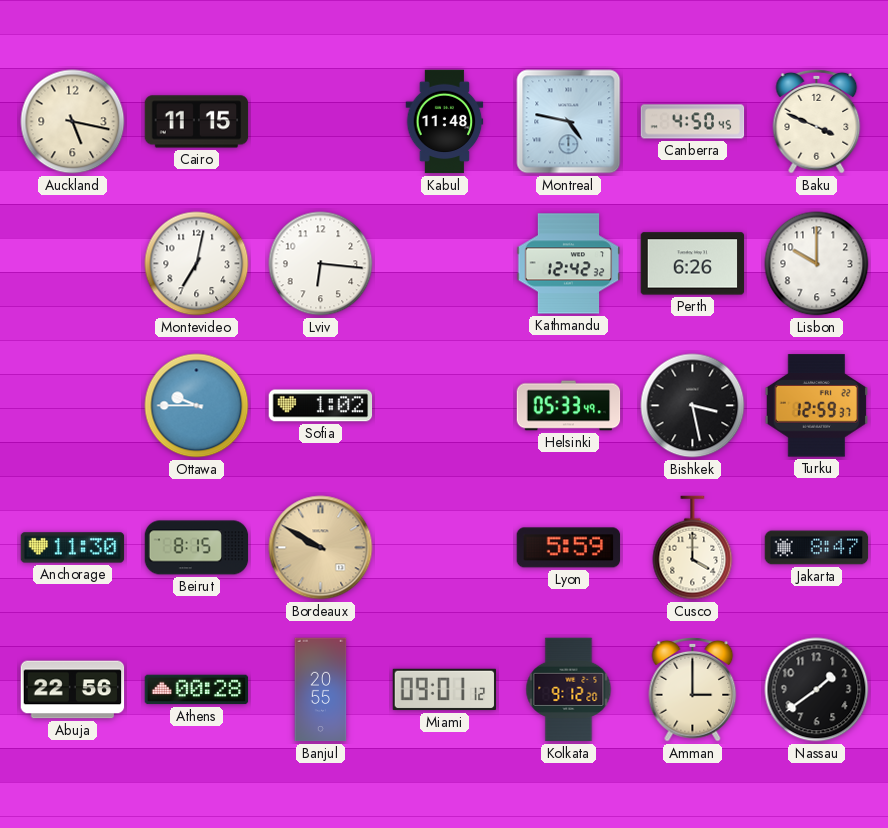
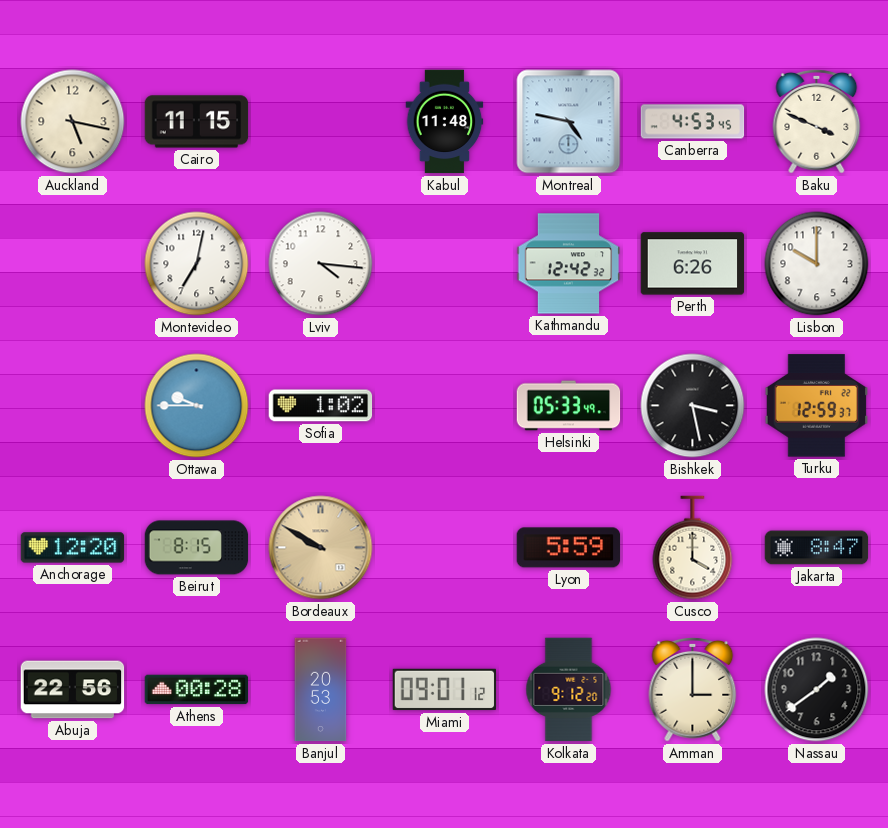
Canberra: 4:50 -> 4:53 (693, 122)
Lviv: 6:16 -> 4:16 (321, 264)
Anchorage: 11:30 -> 12:20 (73, 548)
Banjul: 20:55 -> 20:53 (321, 690)
